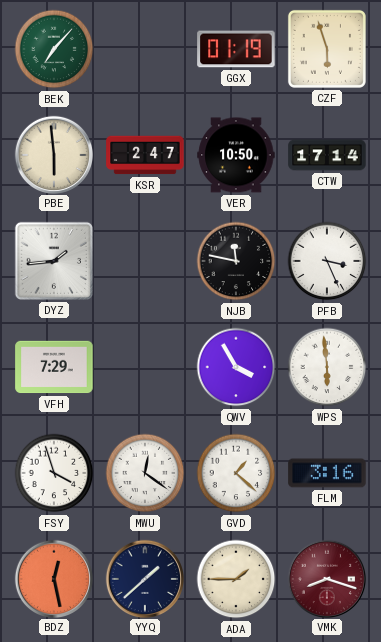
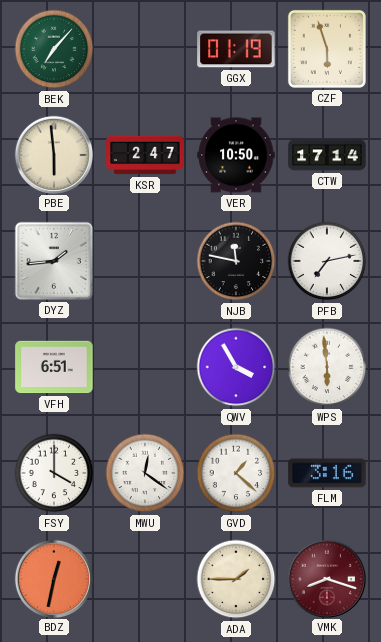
PFB: 3:26 -> 7:13 (327, 261)
VFH: 7:29 -> 6:51 (54, 367)
FSY: 3:57 -> 4:00 (54, 473)
BDZ: 12:28 -> 12:32 (53, 578)
YYQ: 1:38 -> none (144, 578)
